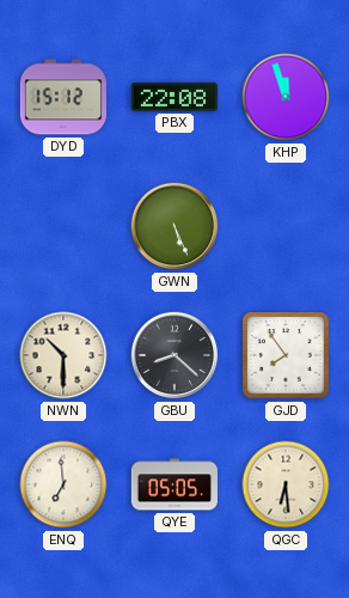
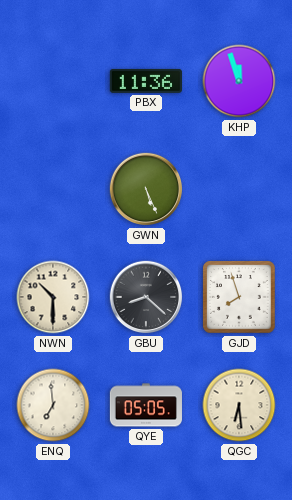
DYD: 15:12 -> none (62, 97)
PBX: 22:08 -> 11:36 (146, 81)
GJD: 7:54 -> 7:57 (239, 297)
